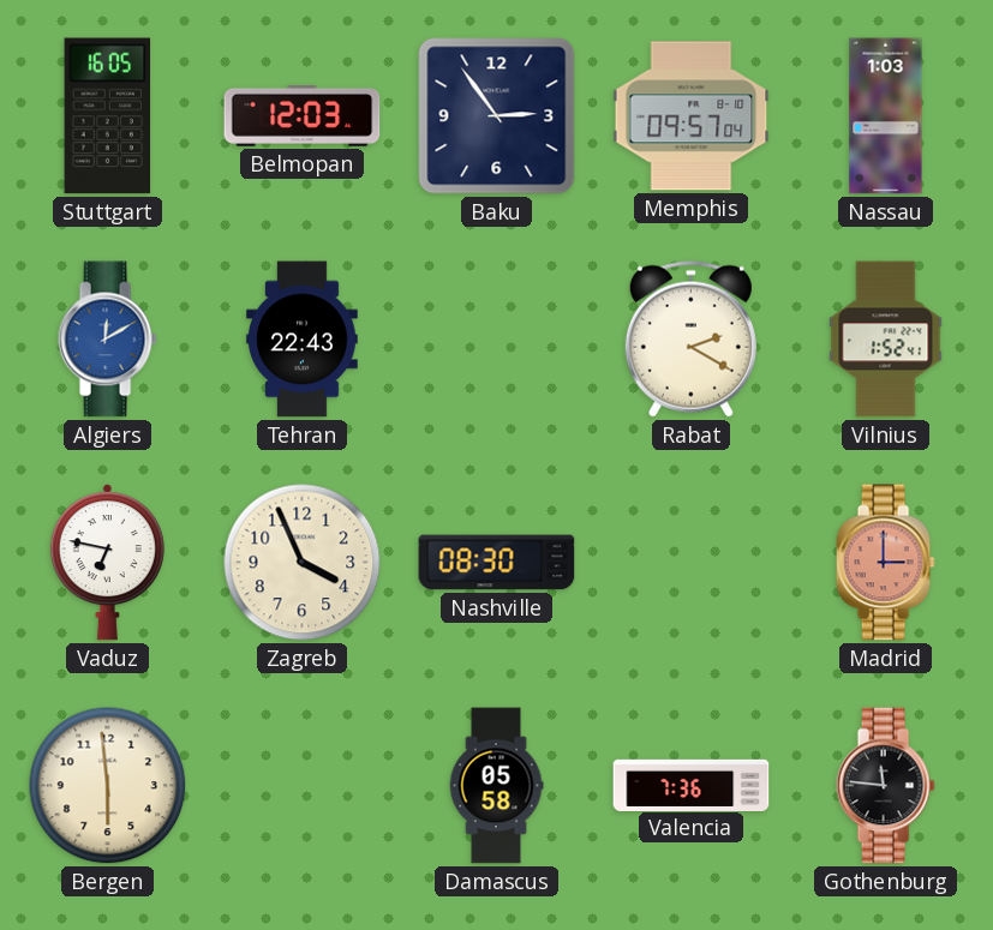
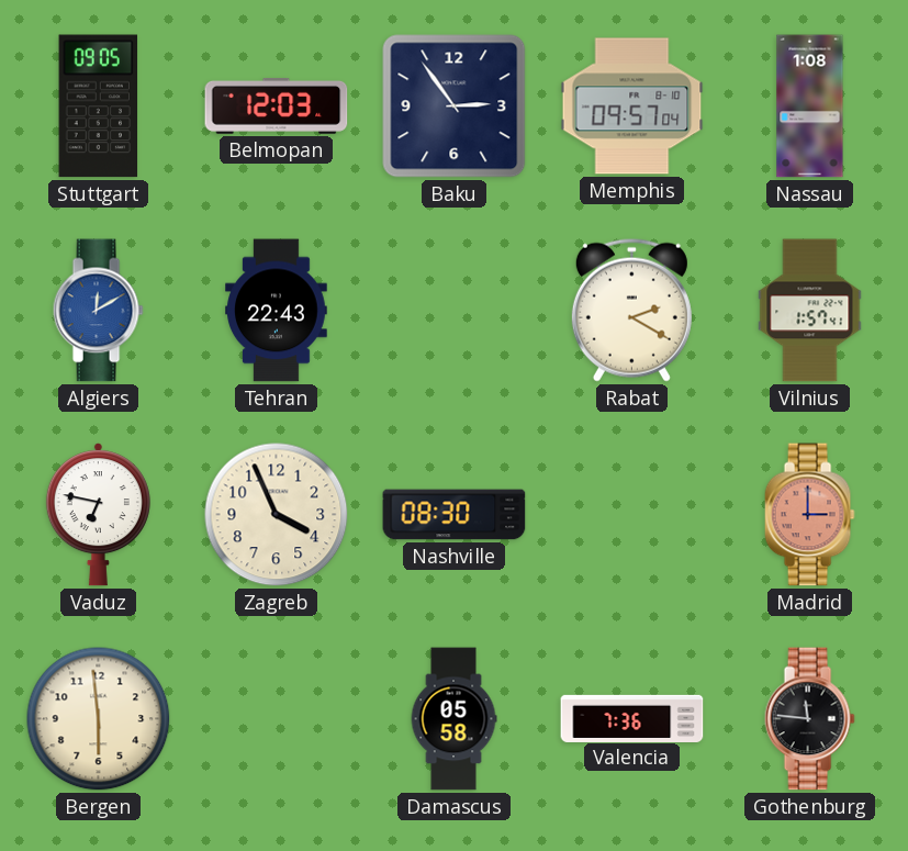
Stuttgart: 16:05 -> 09:05 (99, 107)
Nassau: 1:03 -> 1:08 (810, 107)
Vilnius: 1:52 -> 1:57 (810, 311)
